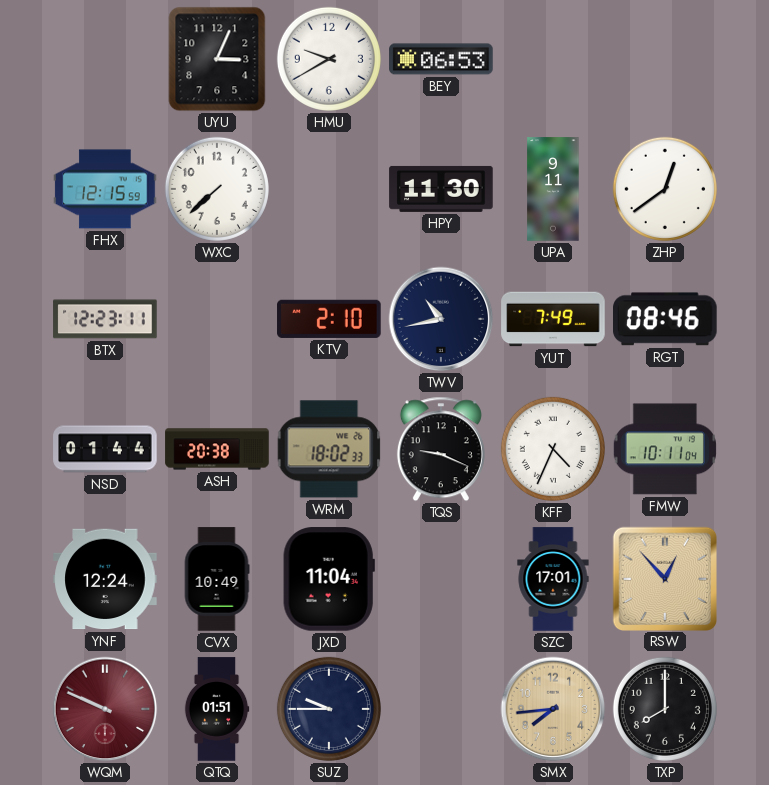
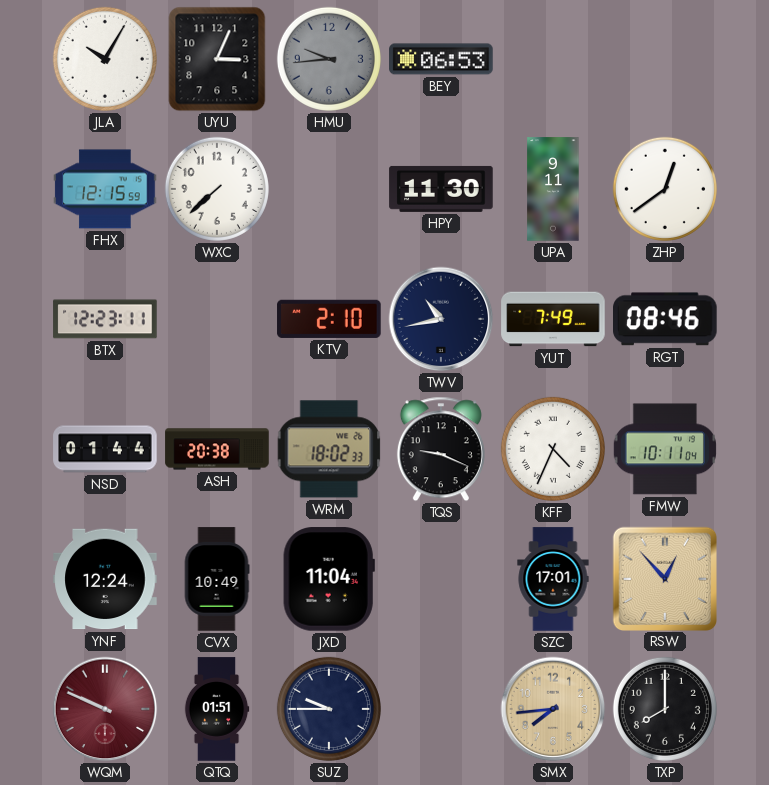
JLA: none -> 10:05 (105, 59)
HMU: 9:40 -> 9:44 (329, 59)
HMU dial: white -> grey (329, 59)
